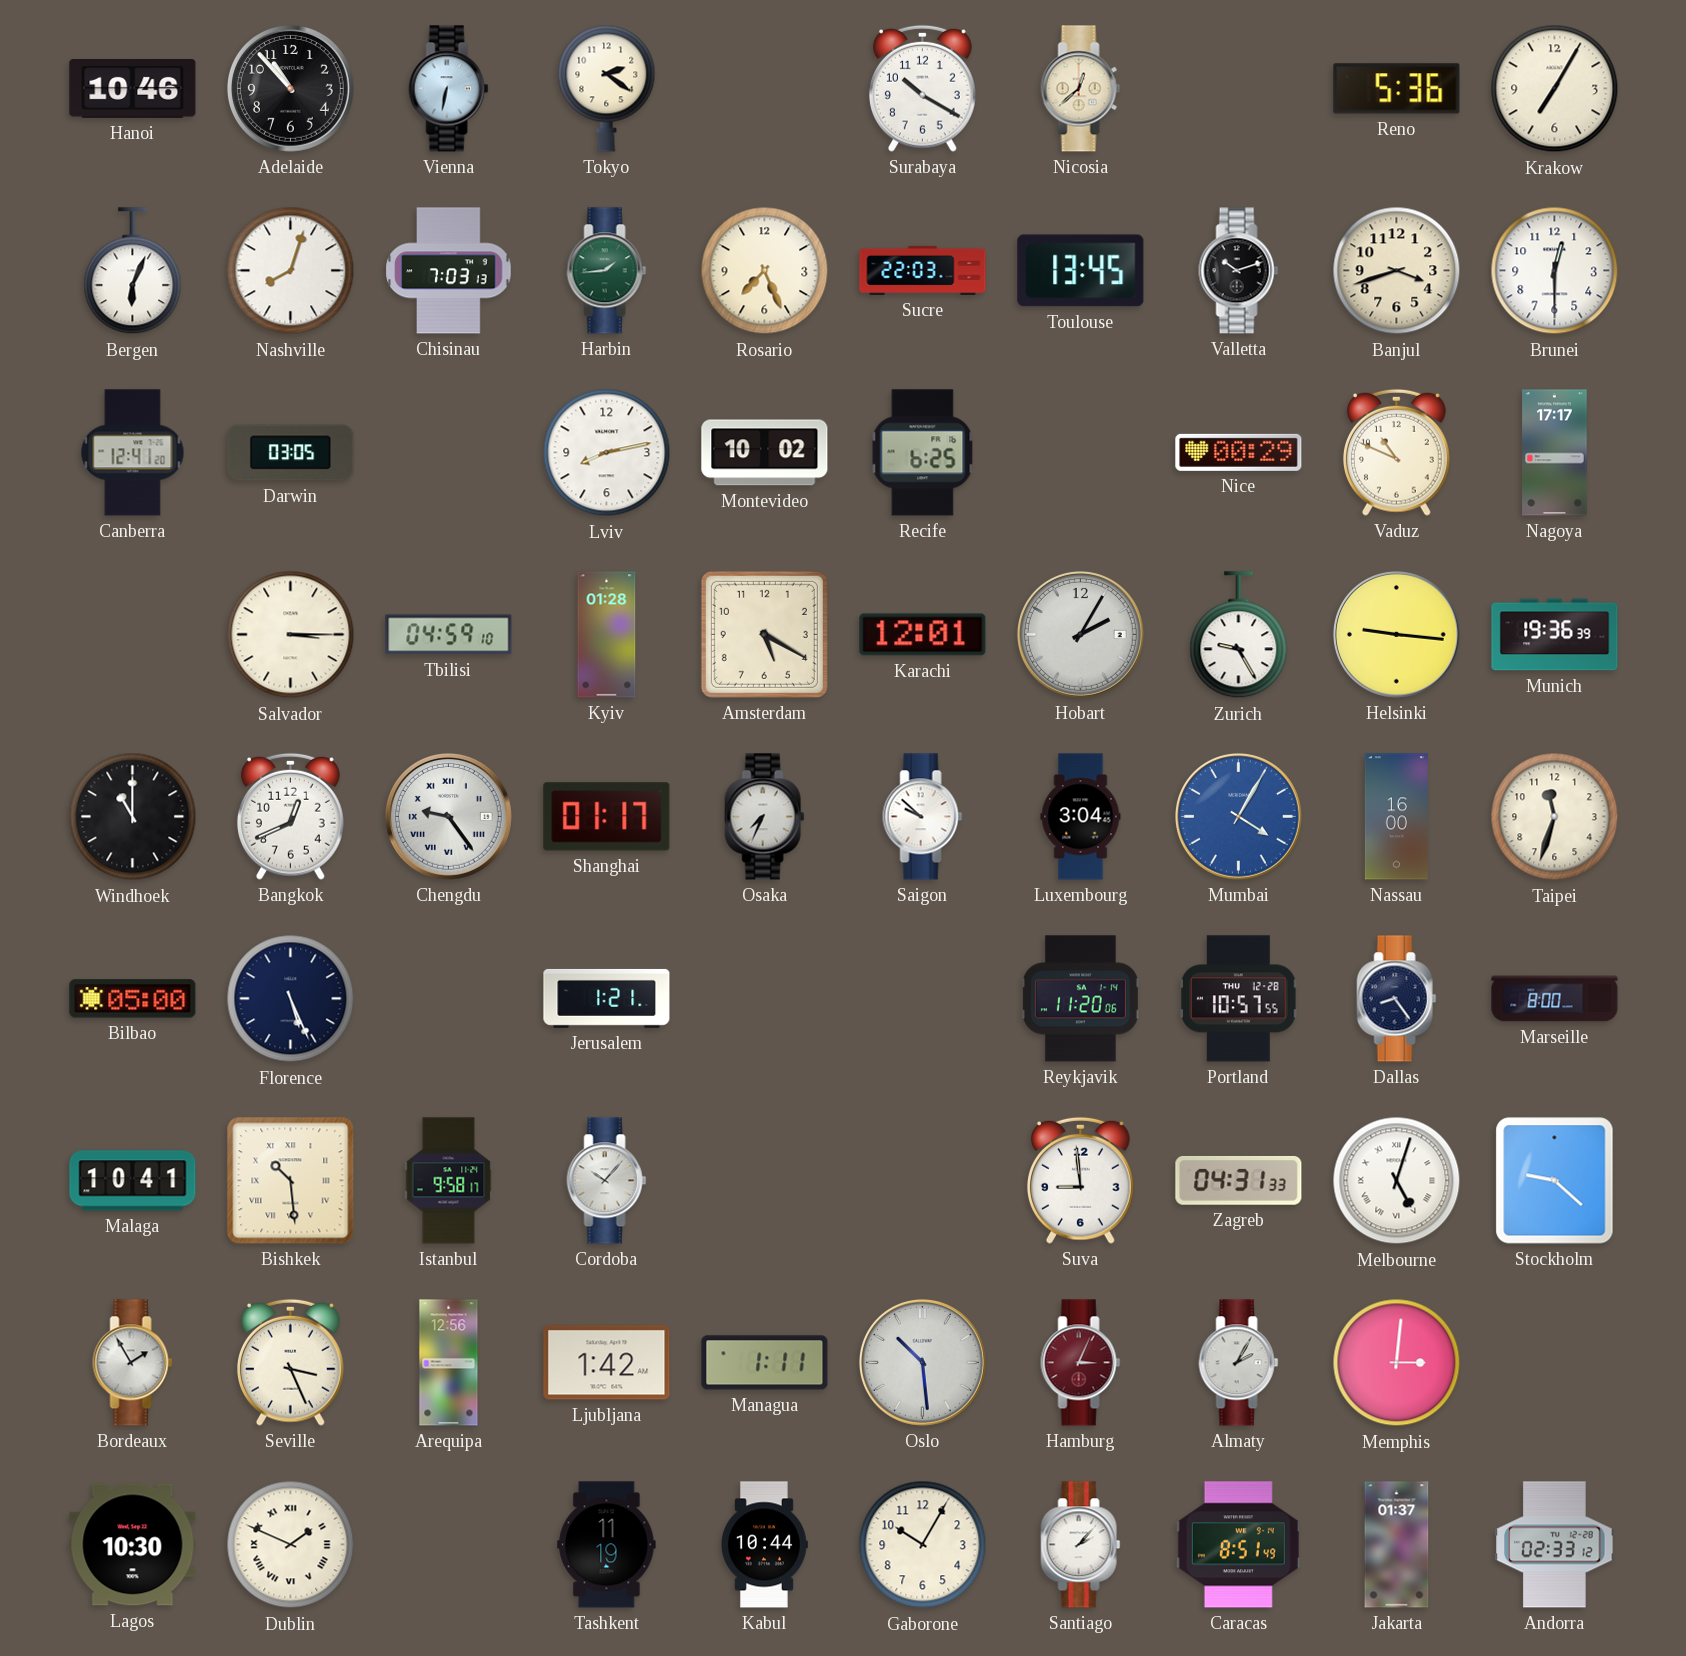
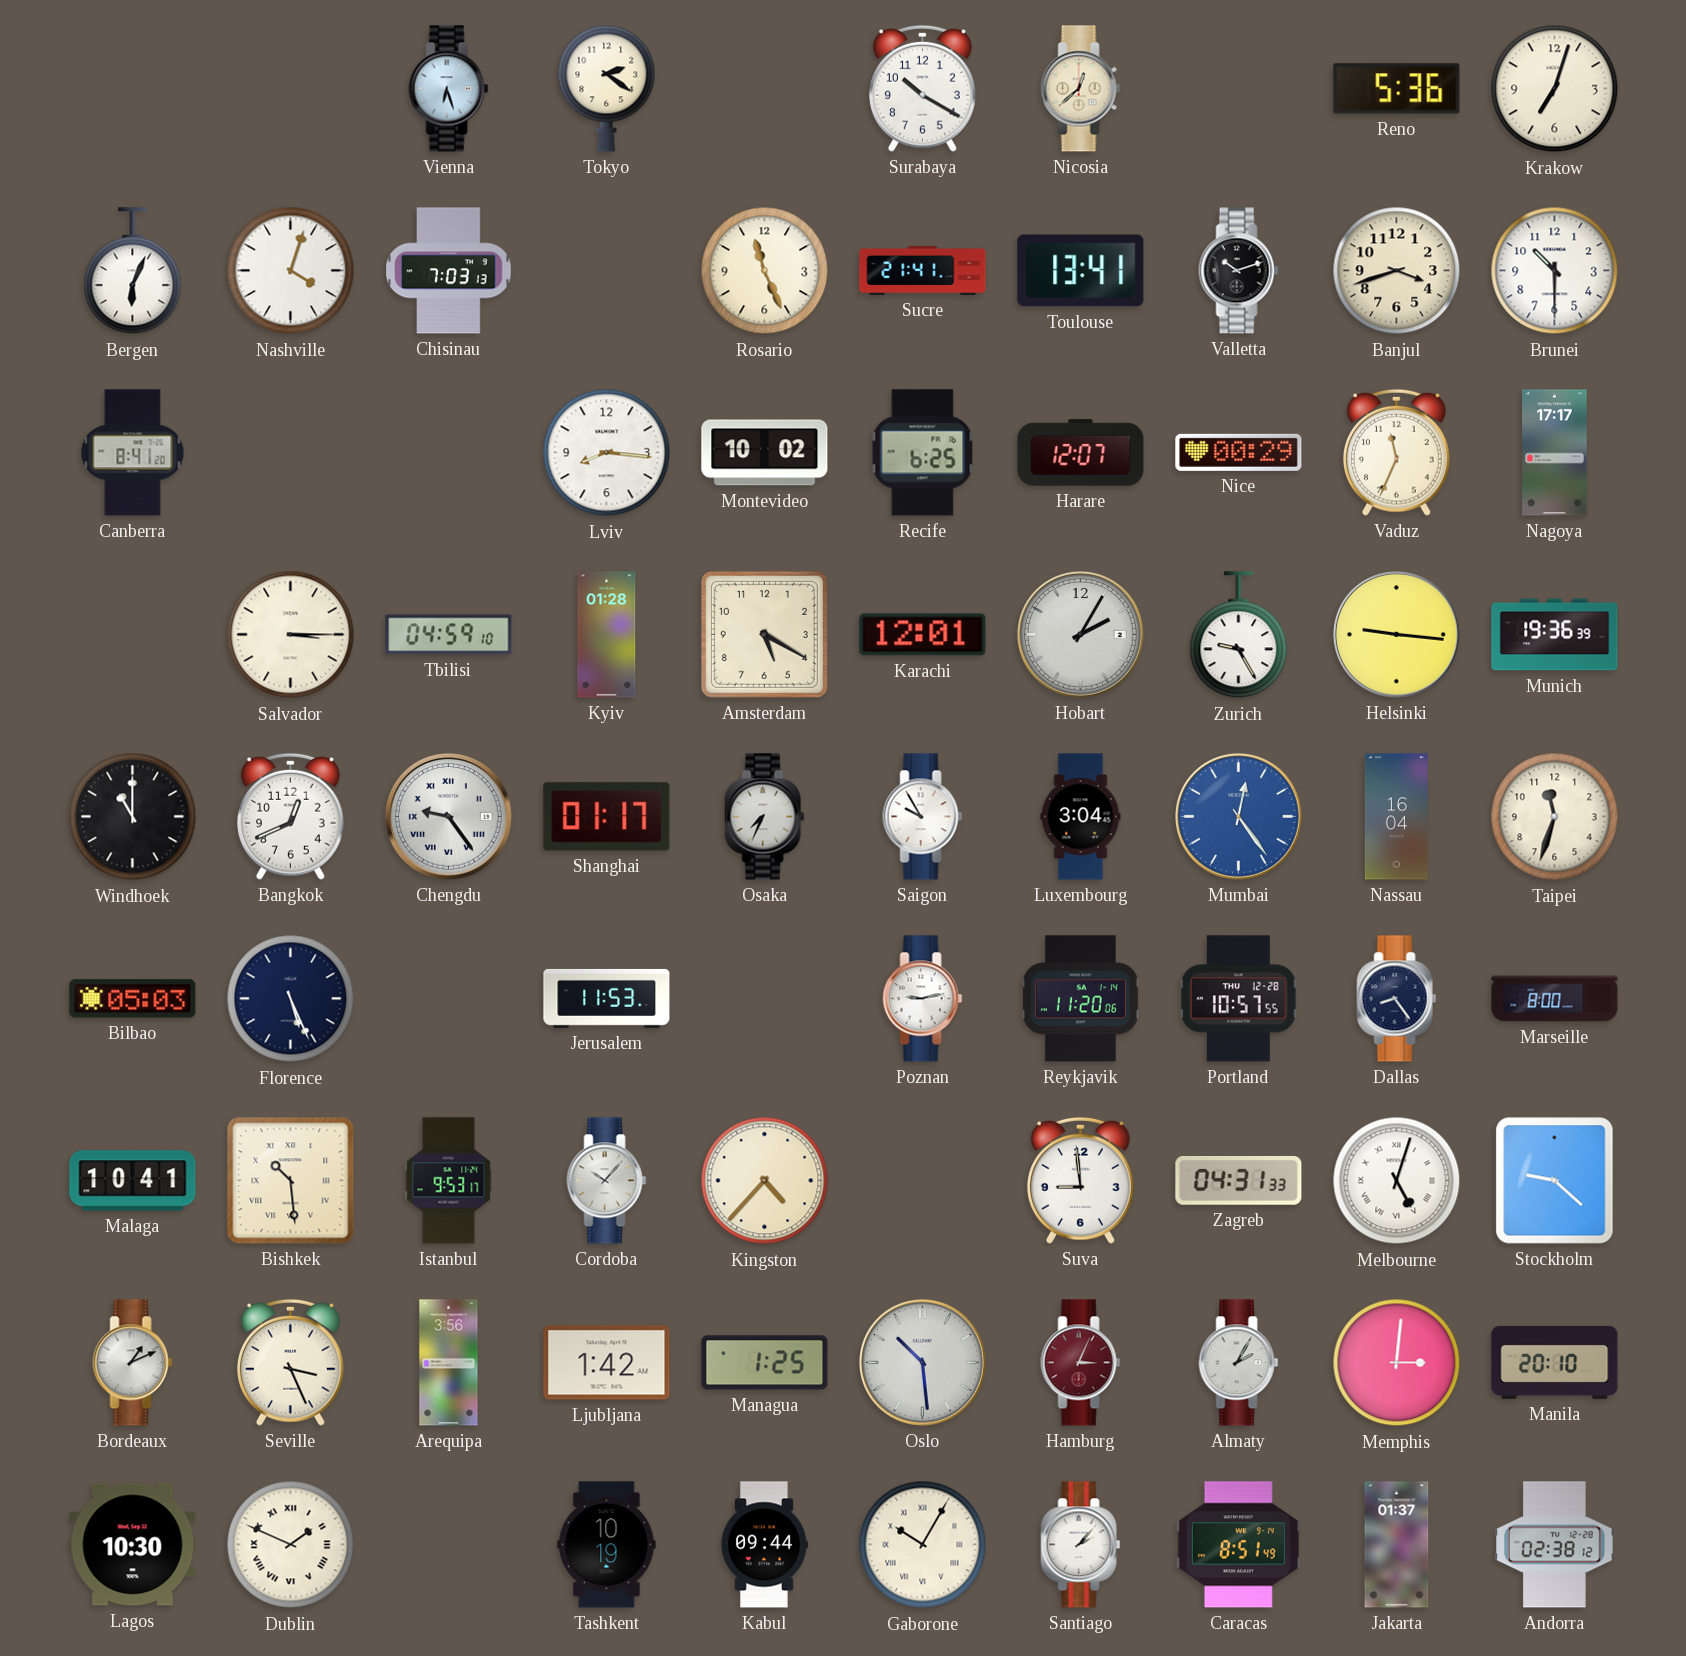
Hanoi: 10:46 -> none (133, 89)
Adelaide: 10:53 -> none (290, 88)
Vienna: 6:32 -> 6:27 (449, 89)
Krakow: 7:05 -> 7:03 (1555, 89)
Nashville: 8:03 -> 4:03 (291, 271)
Harbin: 1:44 -> none (607, 271)
Rosario: 7:26 -> 11:26 (765, 271)
Sucre: 22:03 -> 21:41 (923, 270)
Toulouse: 13:45 -> 13:41 (1081, 271)
Brunei: 12:30 -> 10:30 (1555, 271)
Canberra: 12:41 -> 8:41 (133, 453)
Darwin: 03:05 -> none (291, 453)
Lviv: 8:13 -> 8:16 (607, 453)
Harare: none -> 12:07 (1081, 453)
Vaduz: 10:49 -> 11:34 (1396, 452)
Saigon: 9:52 -> 9:55 (923, 817)
Mumbai: 4:05 -> 12:24 (1238, 816)
Nassau: 16:00 -> 16:04 (1396, 817)
Bilbao: 05:00 -> 05:03 (133, 999)
Jerusalem: 1:21 -> 11:53 (607, 998)
Poznan: none -> 9:13 (923, 999)
Istanbul: 9:58 -> 9:53 (449, 1181)
Kingston: none -> 4:37 (765, 1181)
Bordeaux: 1:55 -> 1:11 (133, 1363)
Arequipa: 12:56 -> 3:56 (449, 1363)
Managua: 1:11 -> 1:25 (765, 1363)
Manila: none -> 20:10 (1555, 1362)
Tashkent: 11:19 -> 10:19 (607, 1545)
Kabul: 10:44 -> 09:44 (765, 1545)
Gaborone numerals: Arabic -> Roman (923, 1545)
Andorra: 02:33 -> 02:38 (1555, 1545)
